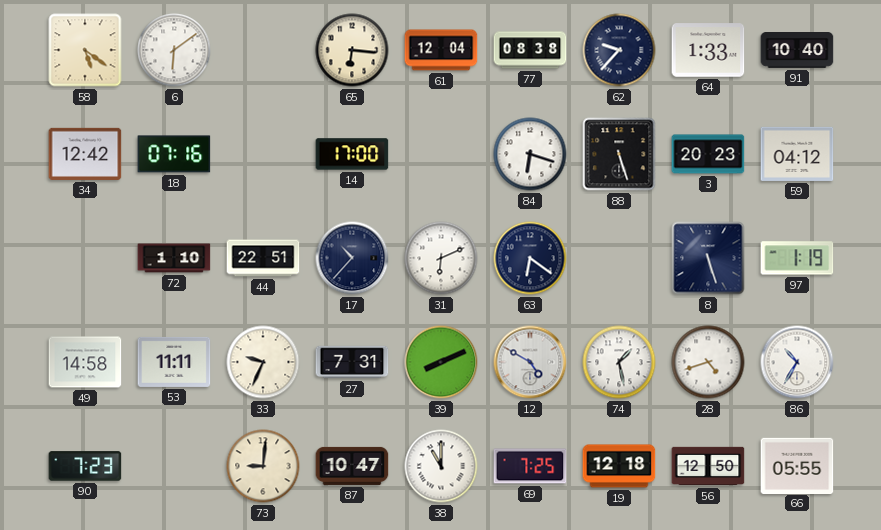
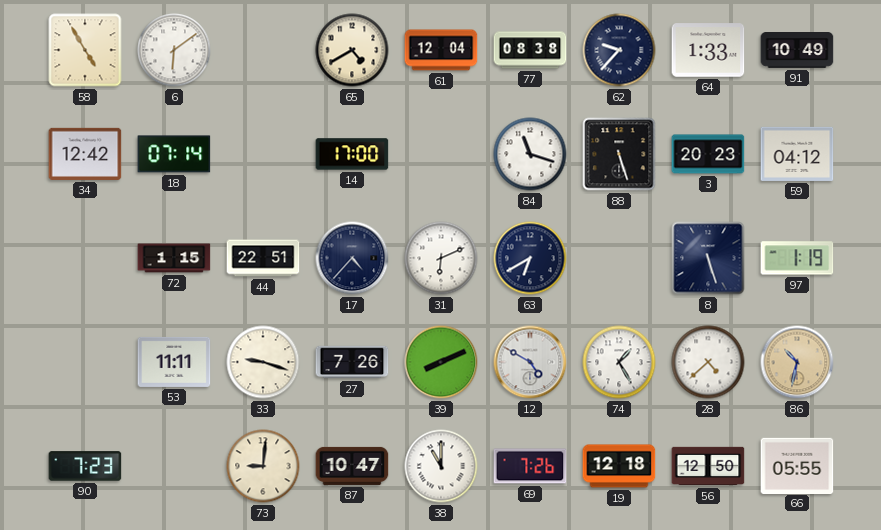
58: 5:21 -> 4:55 (85, 50)
65: 6:16 -> 4:40 (352, 50)
91: 10:40 -> 10:49 (797, 51)
18: 07:16 -> 07:14 (174, 154)
84: 6:18 -> 11:18 (530, 154)
72: 1:10 -> 1:15 (174, 258)
17: 10:37 -> 4:37 (352, 258)
63: 6:21 -> 6:40 (530, 258)
49: 14:58 -> none (85, 362)
33: 9:34 -> 9:18 (263, 362)
27: 7:31 -> 7:26 (352, 362)
74: 1:28 -> 1:25 (619, 362)
28: 4:42 -> 4:38 (708, 362)
86: 10:35 -> 10:32 (797, 362)
86 dial: white -> champagne (797, 362)
69: 7:25 -> 7:26 (530, 466)
